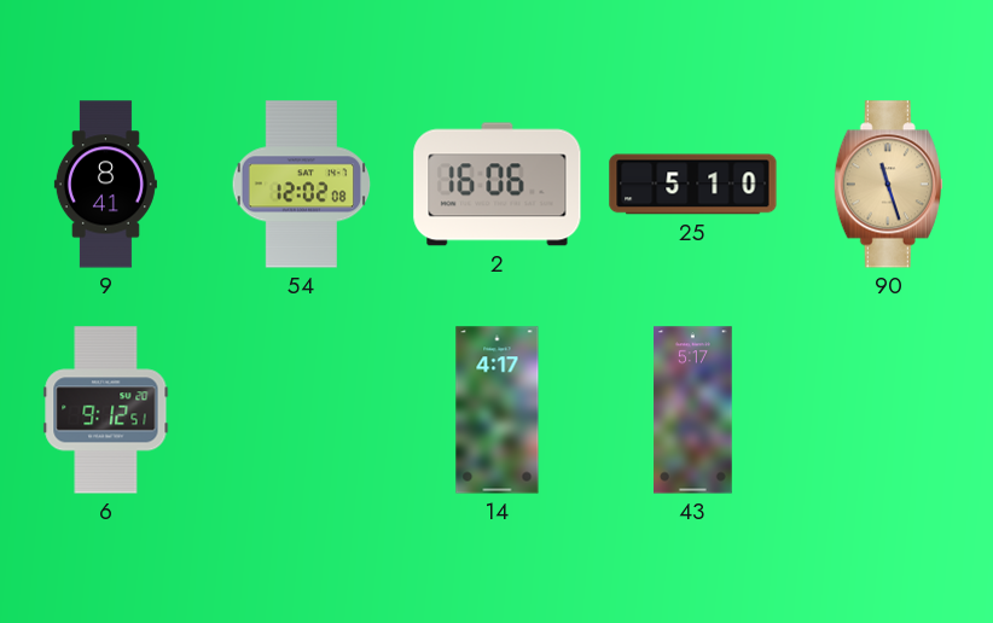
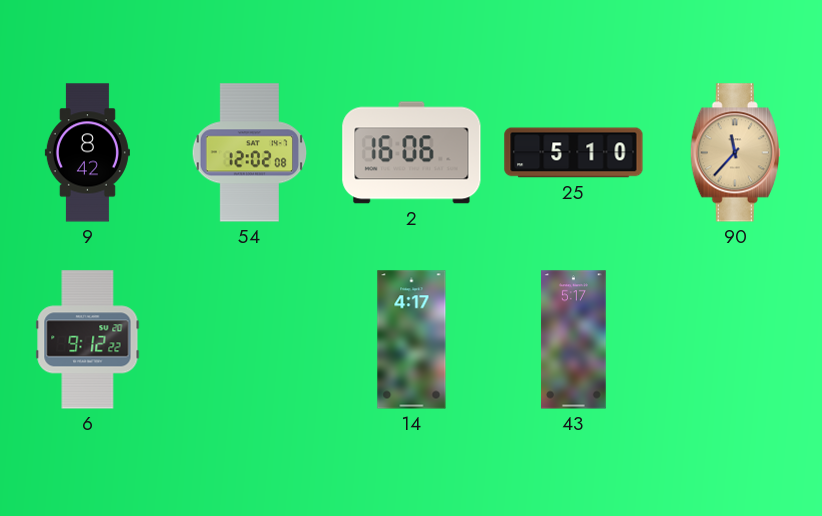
9: 8:41 -> 8:42 (87, 153)
90: 11:27 -> 11:37 (735, 153)
6: 9:12:51 -> 9:12:22 (88, 340)
